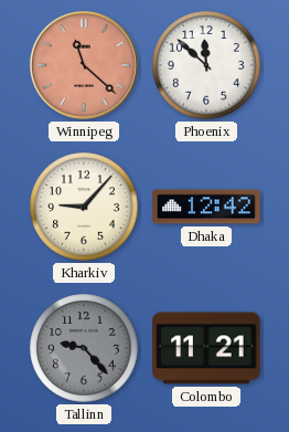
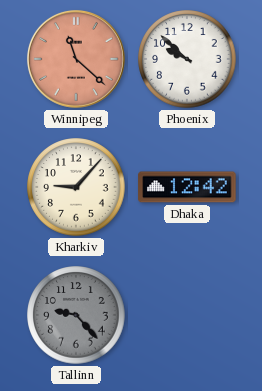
Phoenix: 11:52 -> 9:52 (187, 59)
Colombo: 11:21 -> none (206, 348)
